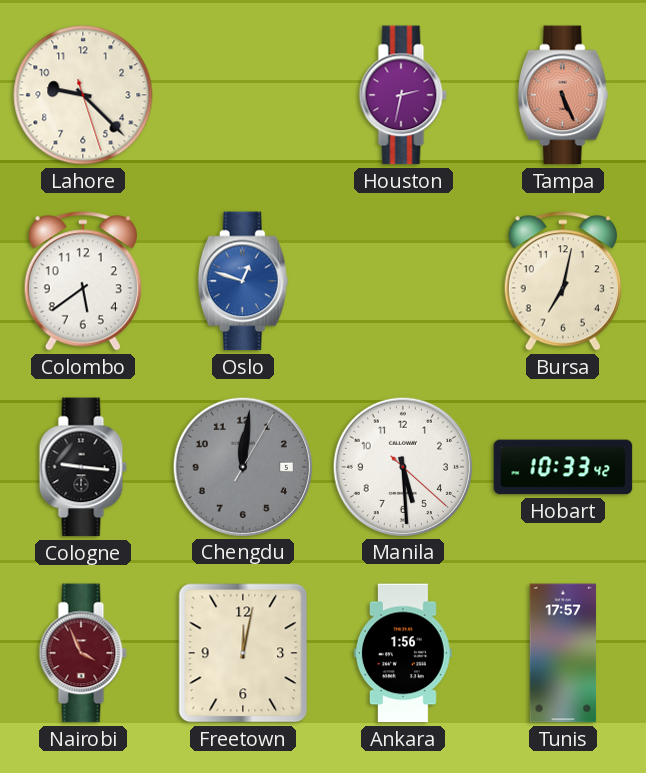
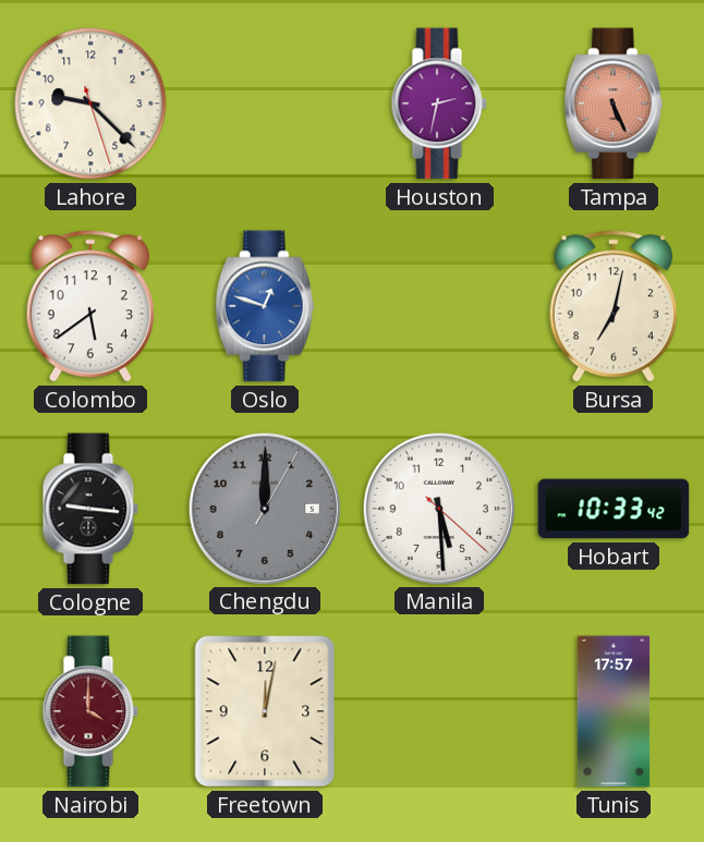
Chengdu: 12:01 -> 12:00 (264, 508)
Nairobi: 3:56 -> 4:00 (90, 711)
Ankara: 1:56 -> none (403, 653)
